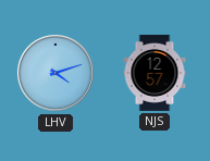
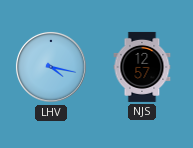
LHV: 4:12 -> 4:17 (51, 67)
